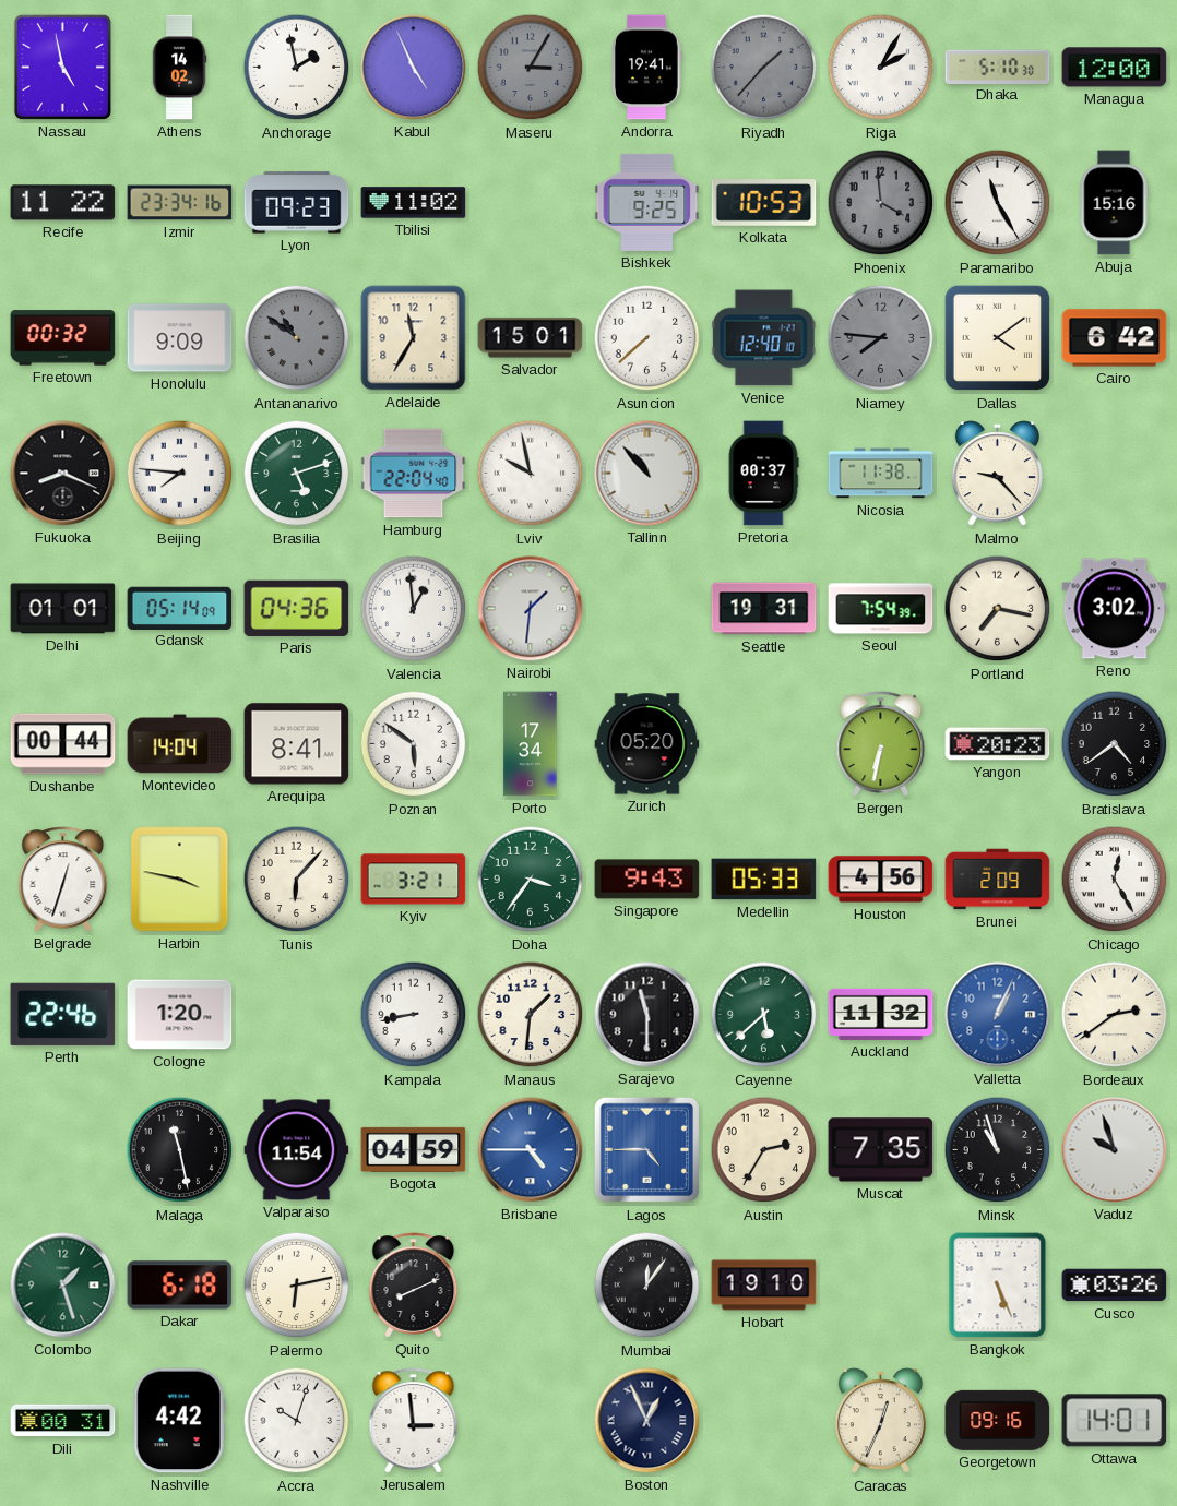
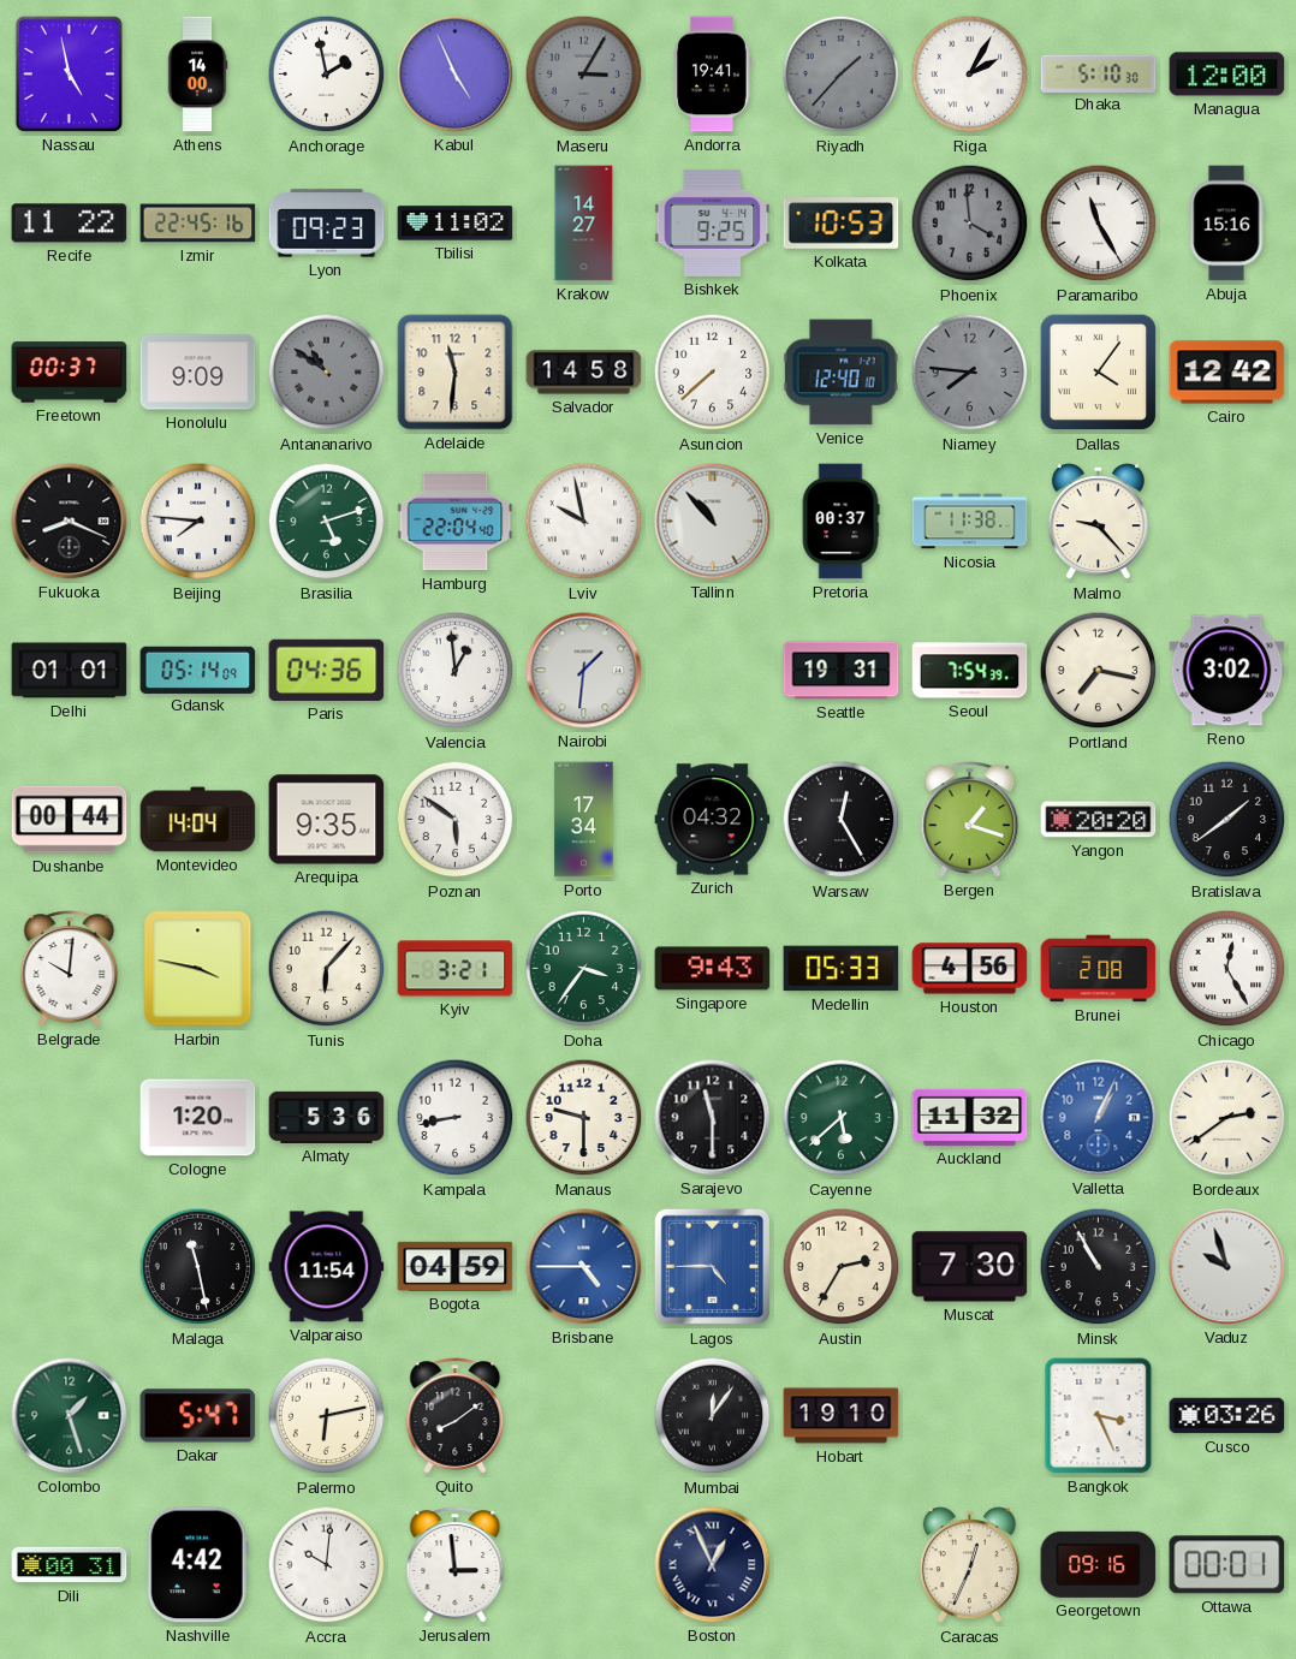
Athens: 14:02 -> 14:00 (197, 75)
Izmir: 23:34 -> 22:45 (198, 224)
Krakow: none -> 14:27 (584, 224)
Freetown: 00:32 -> 00:37 (70, 373)
Adelaide: 11:35 -> 11:31 (456, 373)
Salvador: 15:01 -> 14:58 (584, 373)
Dallas: 4:09 -> 4:06 (1099, 373)
Cairo: 6:42 -> 12:42 (1227, 373)
Arequipa: 8:41 -> 9:35 (327, 820)
Zurich: 05:20 -> 04:32 (713, 820)
Warsaw: none -> 12:25 (842, 820)
Bergen: 6:32 -> 1:18 (970, 820)
Yangon: 20:23 -> 20:20 (1099, 820)
Bratislava: 4:39 -> 1:39 (1227, 820)
Belgrade: 12:33 -> 10:01 (70, 969)
Brunei: 2:09 -> 2:08 (1099, 969)
Perth: 22:46 -> none (63, 1014)
Almaty: none -> 5:36 (327, 1117)
Manaus: 1:31 -> 9:30 (584, 1118)
Muscat: 7:35 -> 7:30 (970, 1267)
Minsk: 10:57 -> 10:55 (1099, 1267)
Dakar: 6:18 -> 5:47 (198, 1416)
Quito: 8:11 -> 8:09 (456, 1416)
Bangkok: 5:26 -> 3:26 (1099, 1416)
Accra: 10:03 -> 10:01 (327, 1565)
Ottawa: 14:01 -> 00:01 (1227, 1565)
